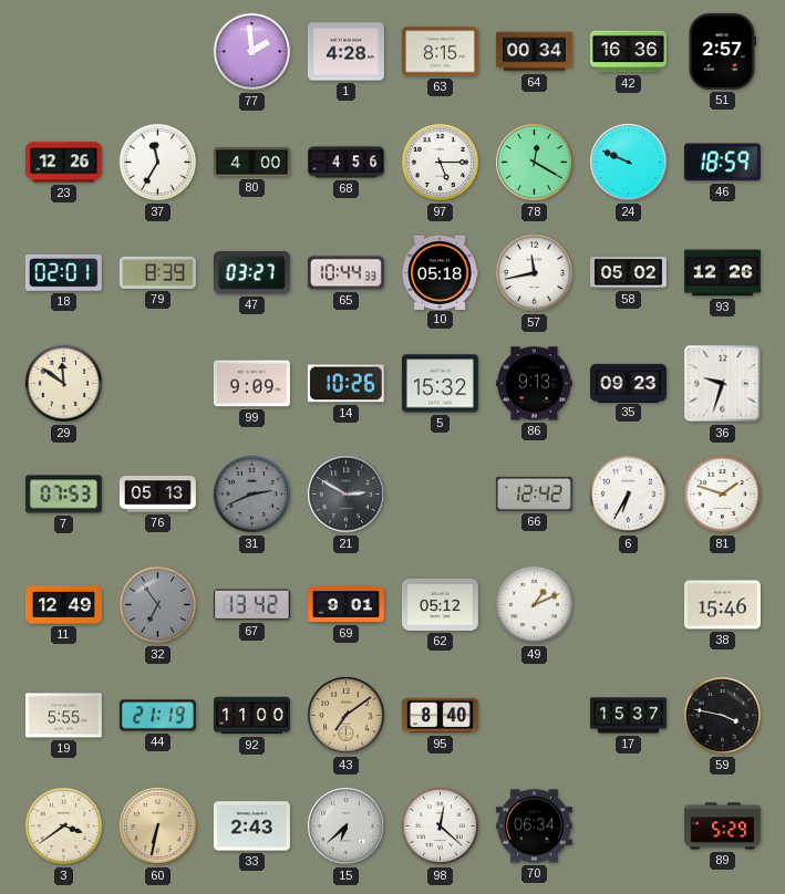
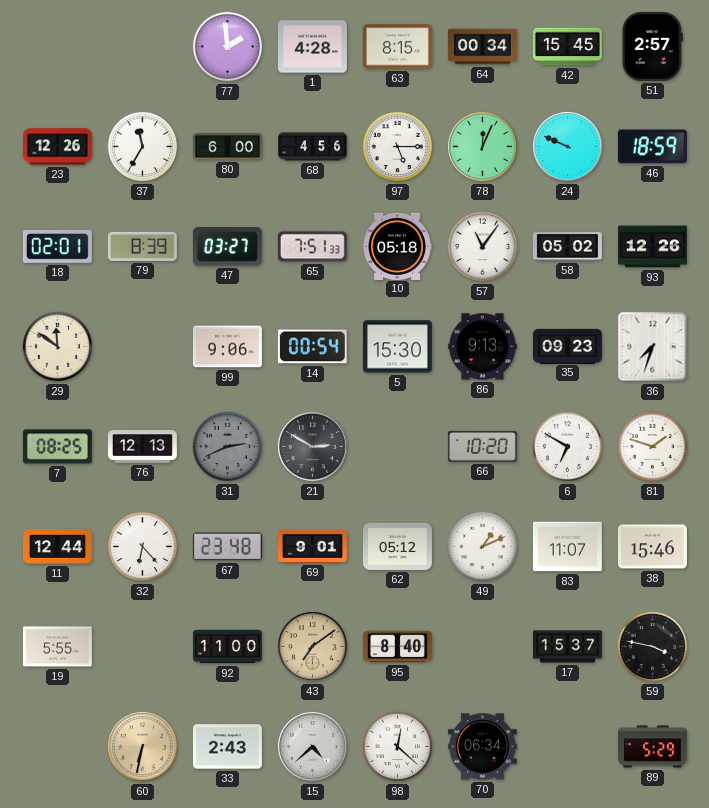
42: 16:36 -> 15:45 (567, 47)
80: 4:00 -> 6:00 (227, 147)
78: 12:20 -> 12:04 (483, 147)
65: 10:44 -> 7:51 (312, 247)
57: 11:43 -> 11:06 (483, 247)
99: 9:09 -> 9:06 (227, 347)
14: 10:26 -> 00:54 (312, 347)
5: 15:32 -> 15:30 (397, 347)
36: 9:33 -> 7:33 (653, 347)
7: 07:53 -> 08:25 (57, 447)
76: 05:13 -> 12:13 (142, 447)
66: 12:42 -> 10:20 (482, 446)
6: 6:35 -> 6:50 (568, 447)
11: 12:49 -> 12:44 (57, 547)
32: 6:54 -> 6:23 (143, 547)
32 dial: grey -> white (143, 547)
67: 13:42 -> 23:48 (227, 547)
83: none -> 11:07 (567, 547)
44: 21:19 -> none (157, 716)
3: 3:39 -> none (64, 827)
15: 6:38 -> 4:38 (313, 747)
